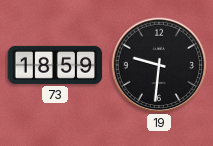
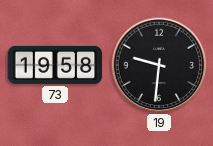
73: 18:59 -> 19:58 (55, 65)
